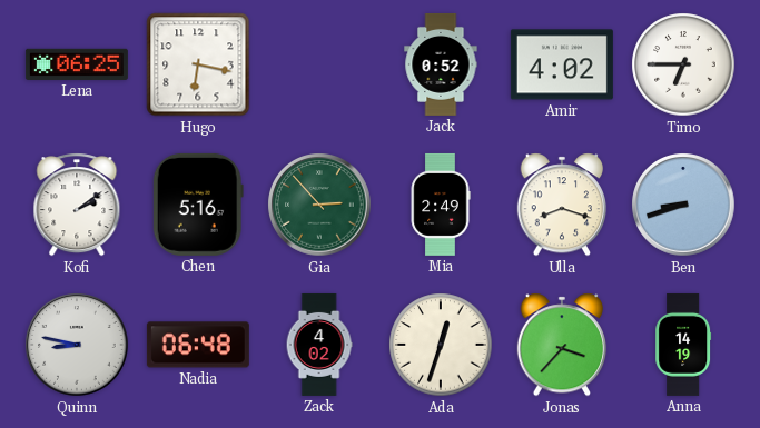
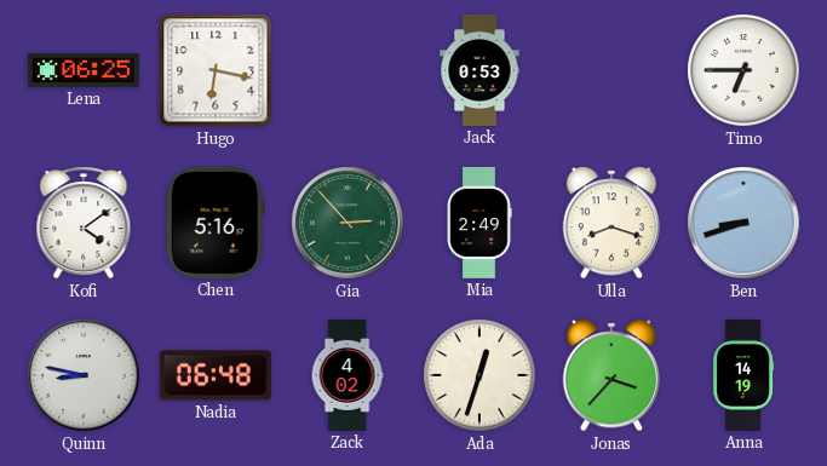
Jack: 0:52 -> 0:53 (479, 70)
Amir: 4:02 -> none (562, 64)
Kofi: 2:09 -> 4:09 (84, 223)
